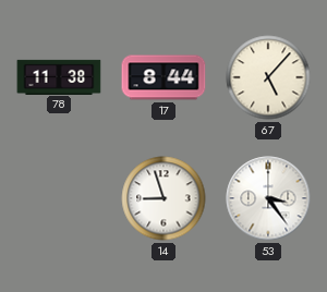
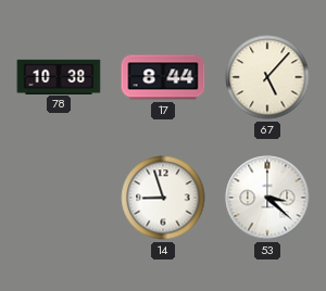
78: 11:38 -> 10:38 (59, 76)
53: 3:24 -> 3:22 (267, 198)
